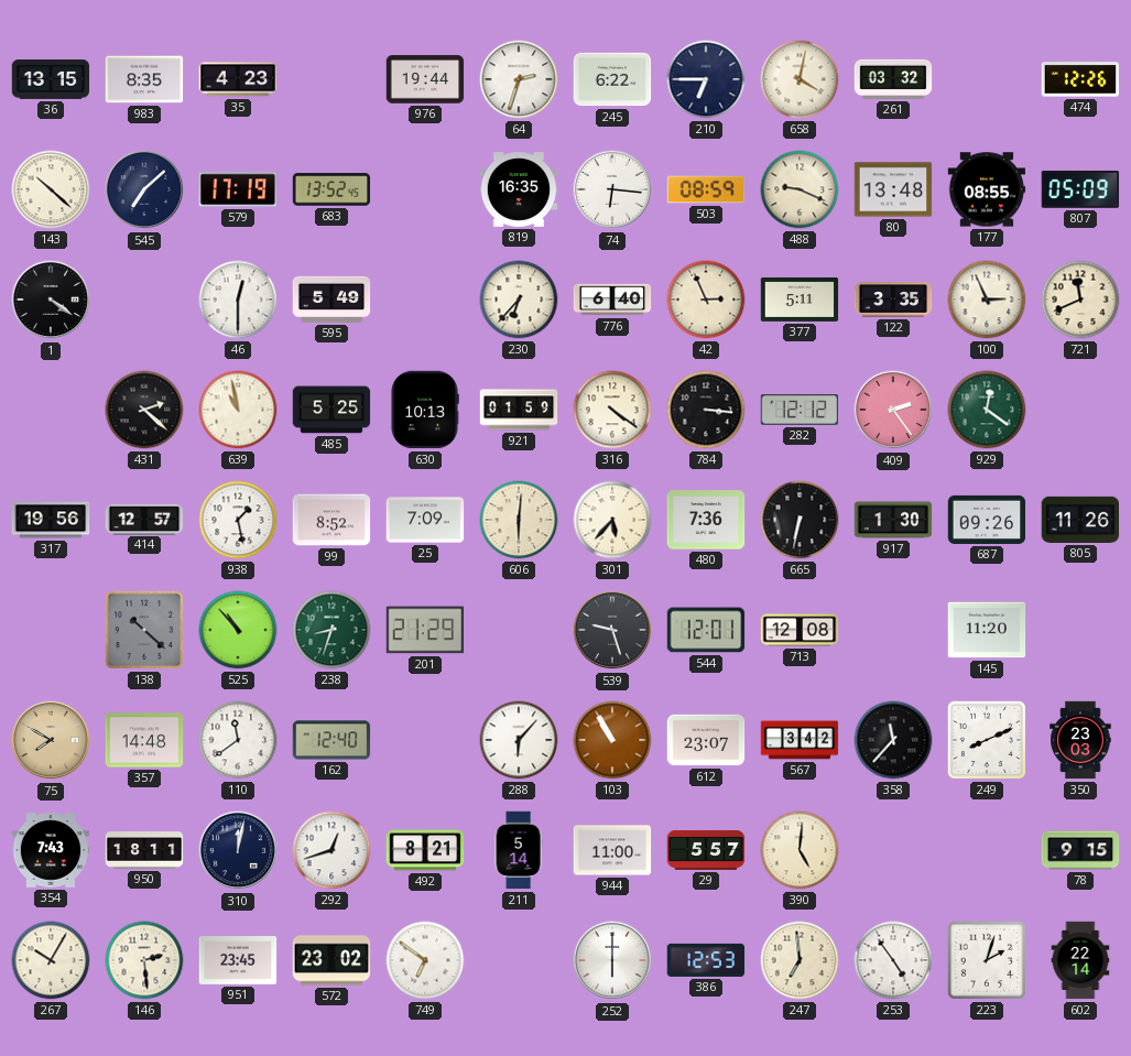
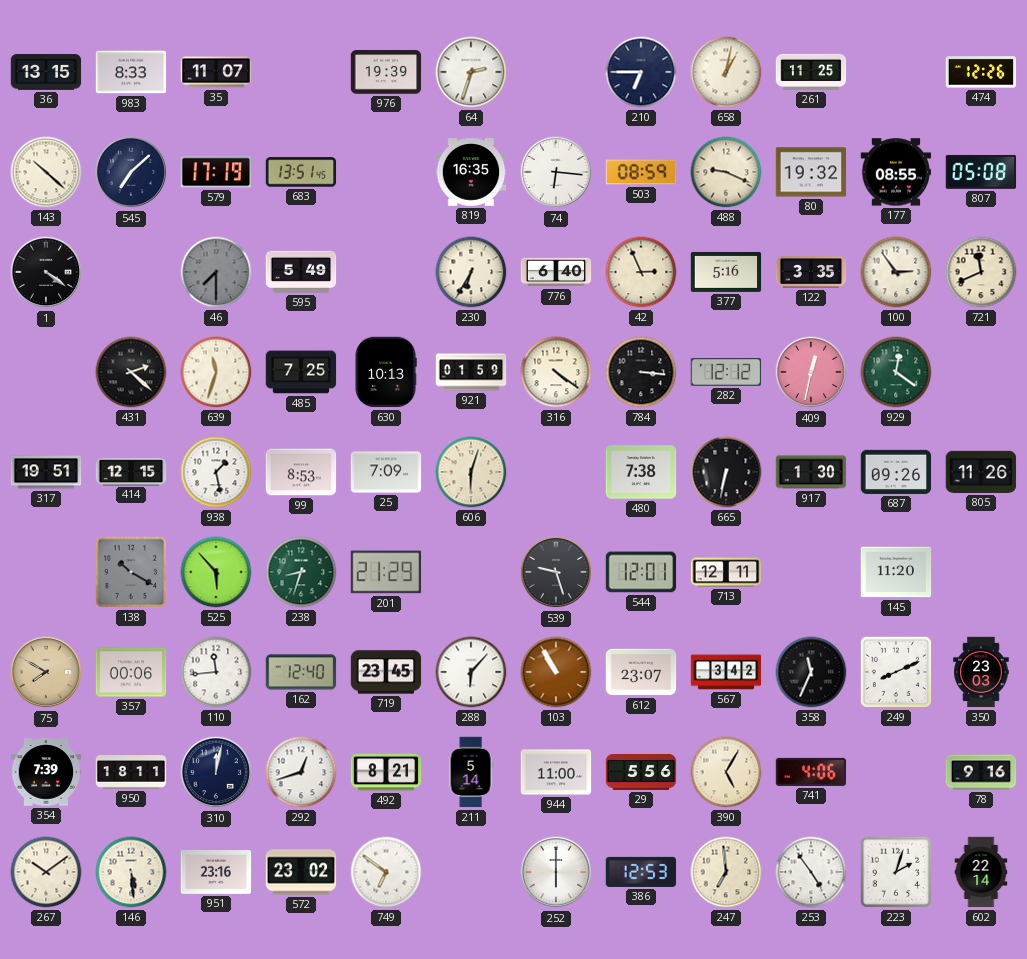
983: 8:35 -> 8:33 (131, 72)
35: 4:23 -> 11:07 (216, 72)
976: 19:44 -> 19:39 (386, 72)
245: 6:22 -> none (612, 79)
658: 4:02 -> 1:02 (726, 72)
261: 03:32 -> 11:25 (811, 72)
683: 13:52 -> 13:51 (301, 172)
80: 13:48 -> 19:32 (811, 172)
807: 05:09 -> 05:08 (981, 172)
46: 12:30 -> 7:30 (216, 272)
46 dial: white -> grey (216, 272)
230: 6:37 -> 6:35 (471, 272)
377: 5:11 -> 5:16 (726, 272)
100: 2:56 -> 2:54 (896, 272)
639: 10:58 -> 11:33 (216, 372)
485: 5:25 -> 7:25 (301, 372)
409: 2:24 -> 12:32 (811, 372)
317: 19:56 -> 19:51 (46, 472)
414: 12:57 -> 12:15 (131, 471)
99: 8:52 -> 8:53 (301, 472)
606: 6:01 -> 6:03 (471, 472)
301: 5:37 -> none (612, 520)
480: 7:36 -> 7:38 (641, 472)
138: 10:22 -> 10:20 (131, 572)
525: 10:53 -> 5:53 (216, 572)
713: 12:08 -> 12:11 (726, 572)
357: 14:48 -> 00:06 (131, 672)
110: 11:39 -> 11:44 (216, 672)
719: none -> 23:45 (386, 672)
358: 11:37 -> 11:34 (811, 672)
354: 7:43 -> 7:39 (46, 772)
29: 5:57 -> 5:56 (641, 772)
390: 5:01 -> 5:05 (726, 772)
741: none -> 4:06 (811, 772)
78: 9:15 -> 9:16 (981, 772)
267: 10:05 -> 10:09 (46, 872)
146: 2:29 -> 5:29 (131, 872)
951: 23:45 -> 23:16 (216, 873)
